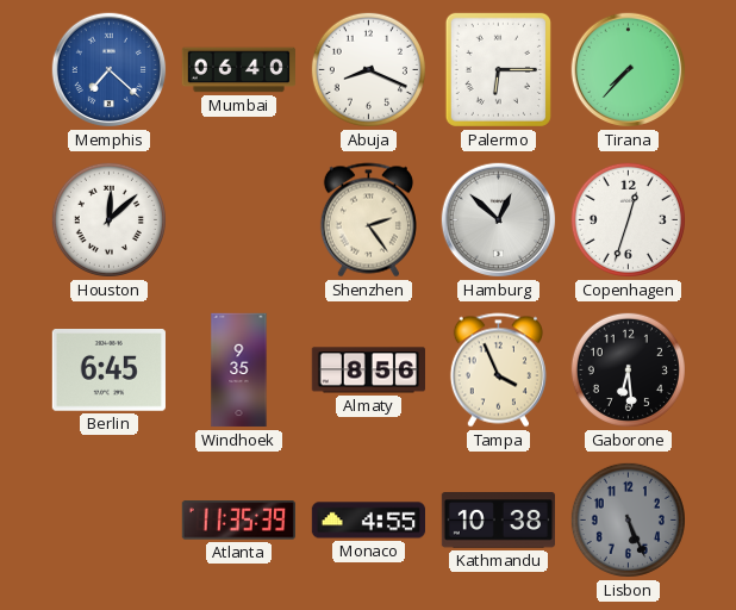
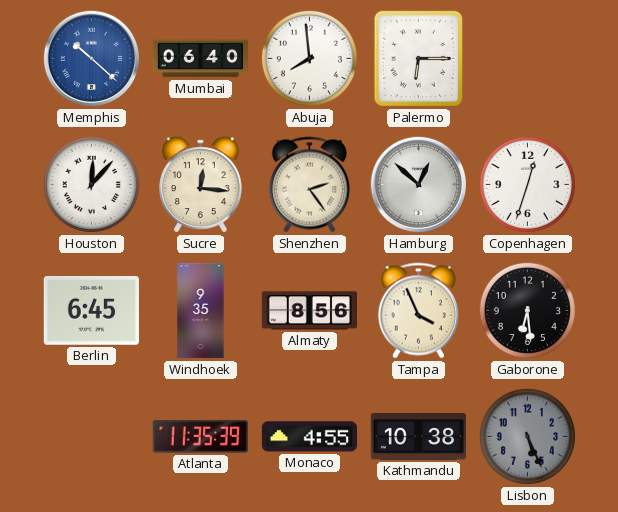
Memphis: 7:22 -> 10:22 (92, 59)
Abuja: 8:19 -> 7:59 (309, 58)
Tirana: 7:37 -> none (629, 70)
Houston: 12:08 -> 12:07 (91, 184)
Sucre: none -> 12:16 (201, 185)
